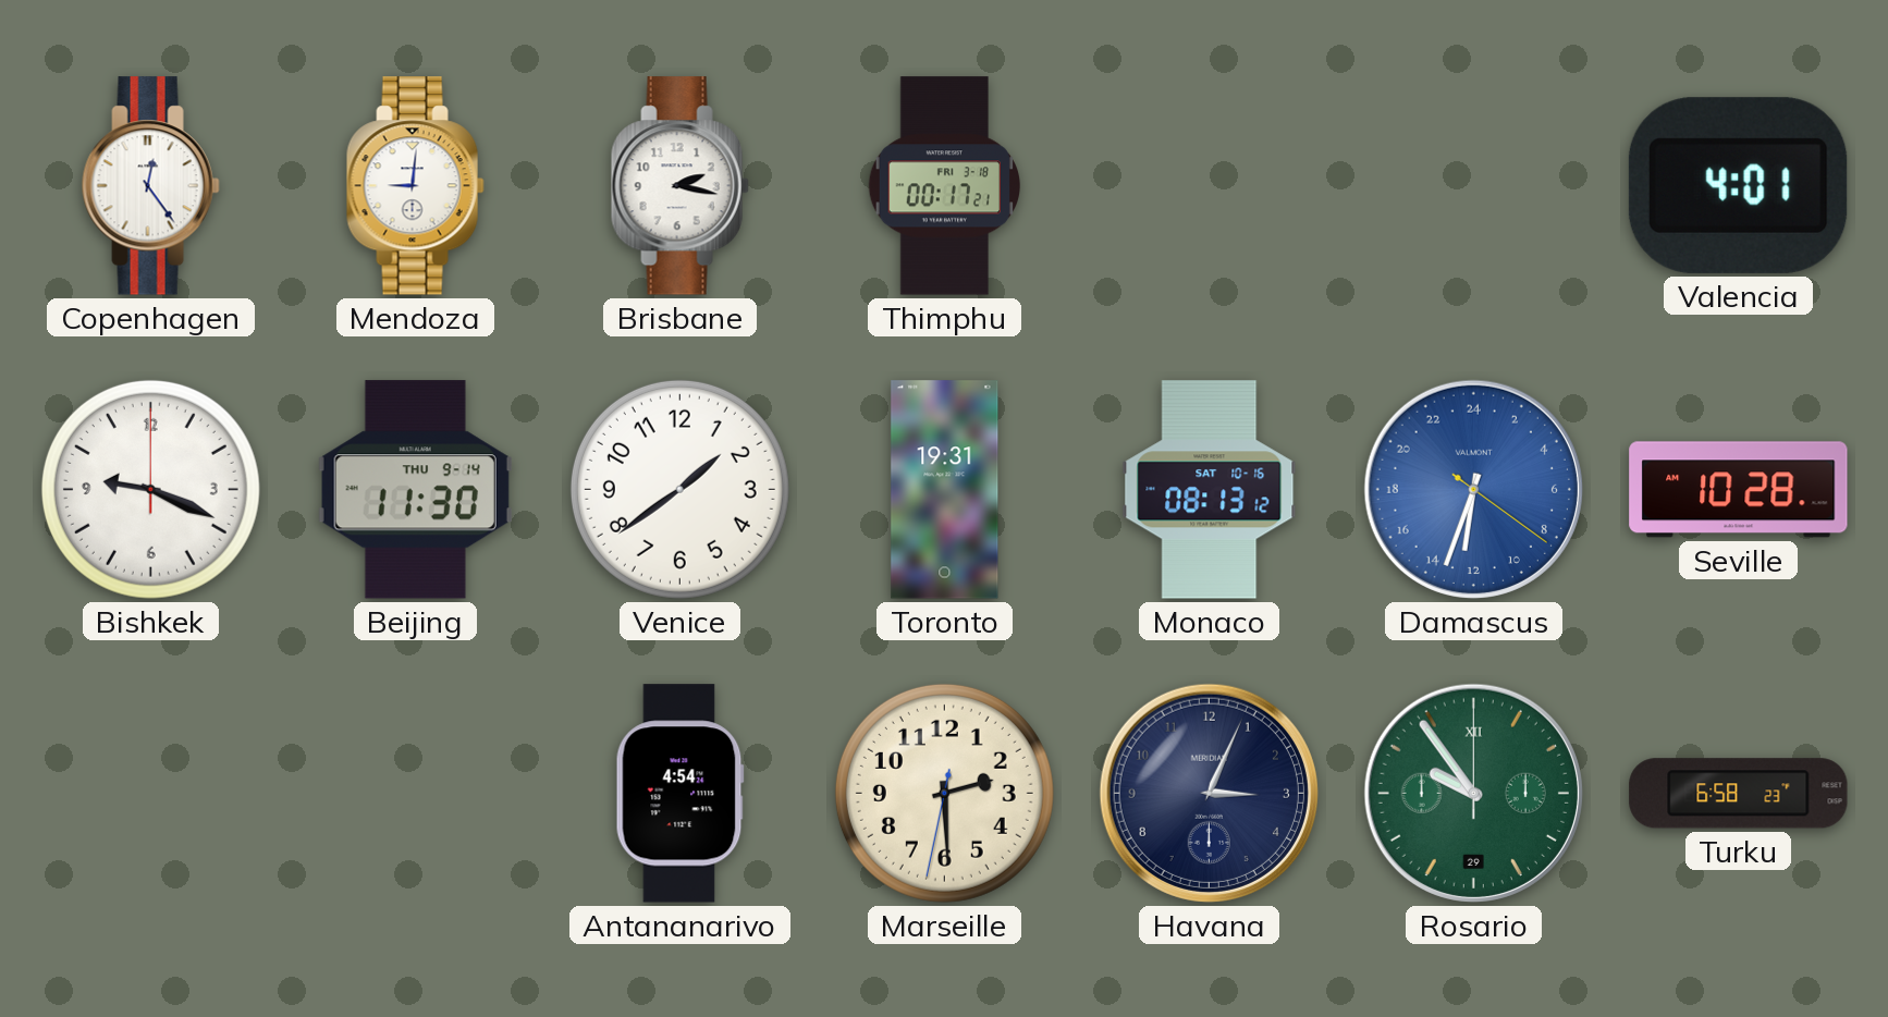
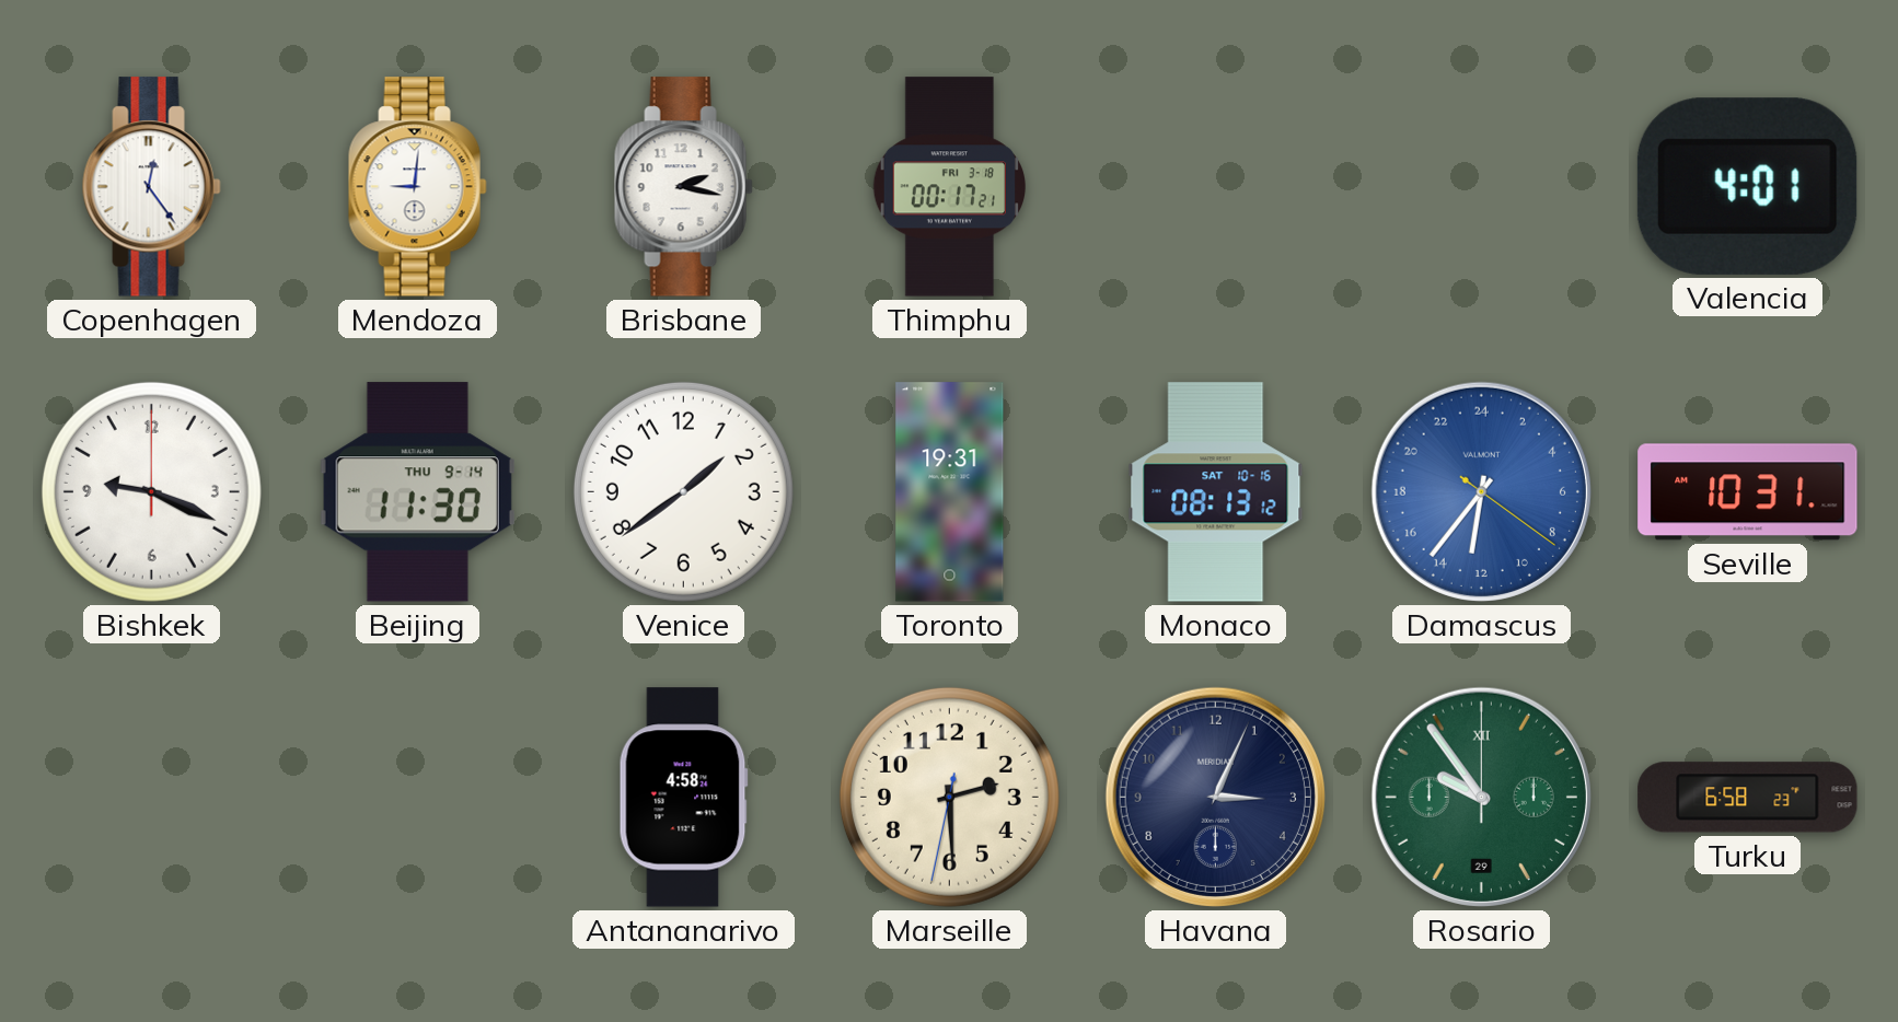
Damascus: 12:33 -> 12:36 (1481, 491)
Seville: 10:28 -> 10:31 (1748, 492)
Antananarivo: 4:54 -> 4:58 (683, 798)
